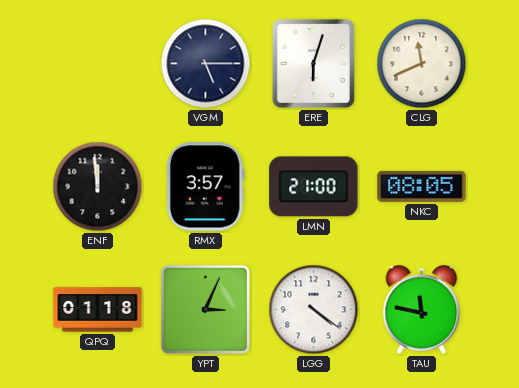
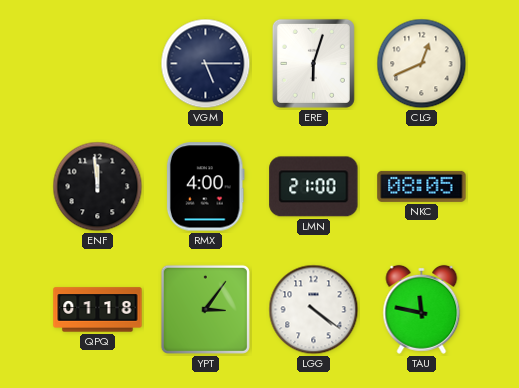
CLG: 11:41 -> 12:41 (422, 64)
RMX: 3:57 -> 4:00 (205, 187)
YPT: 3:04 -> 3:06 (205, 309)
